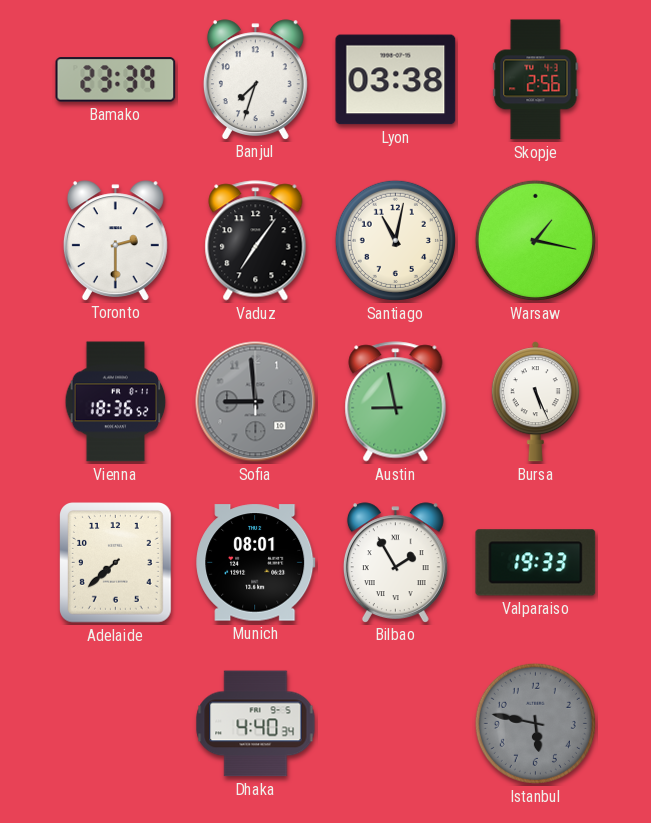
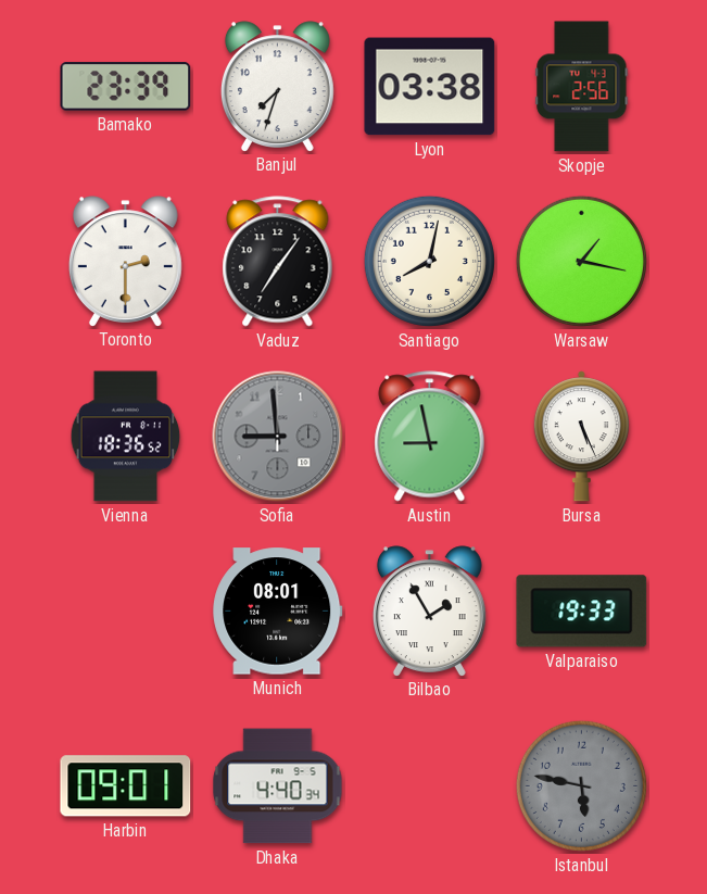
Santiago: 11:02 -> 8:02 (429, 261)
Adelaide: 7:38 -> none (116, 563)
Harbin: none -> 09:01 (126, 786)
